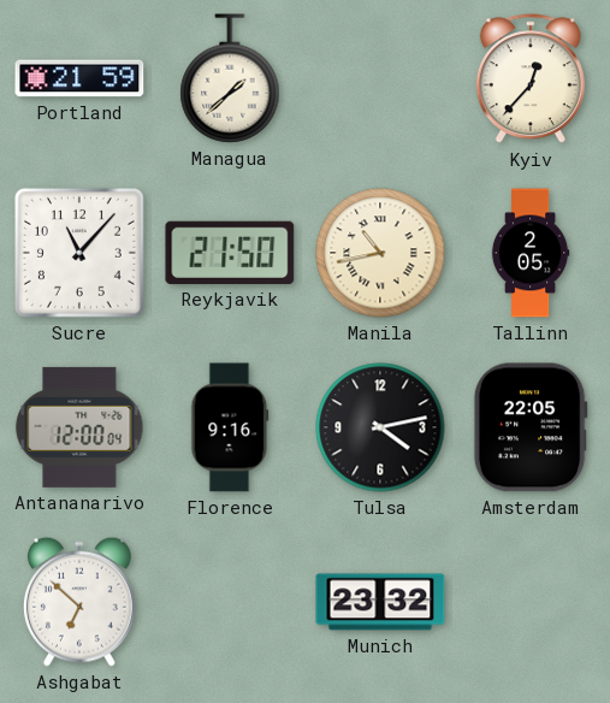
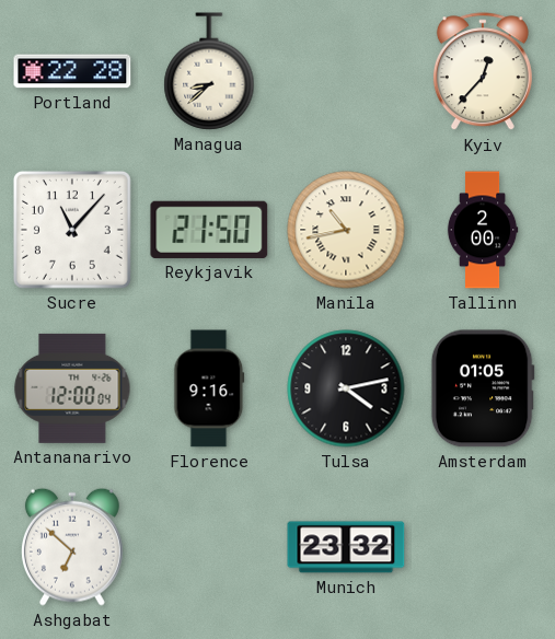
Portland: 21:59 -> 22:28 (72, 71)
Managua: 1:38 -> 8:38 (209, 71)
Tallinn: 2:05 -> 2:00 (483, 230)
Amsterdam: 22:05 -> 01:05 (483, 388)
